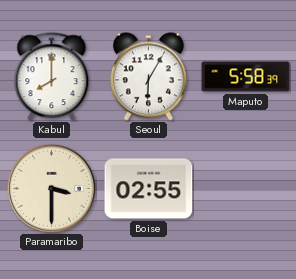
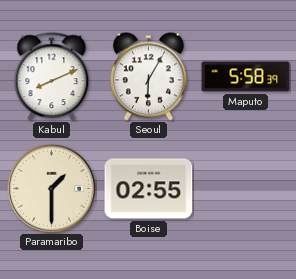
Kabul: 8:00 -> 8:11 (52, 77)
Paramaribo: 3:30 -> 1:30 (51, 188)
